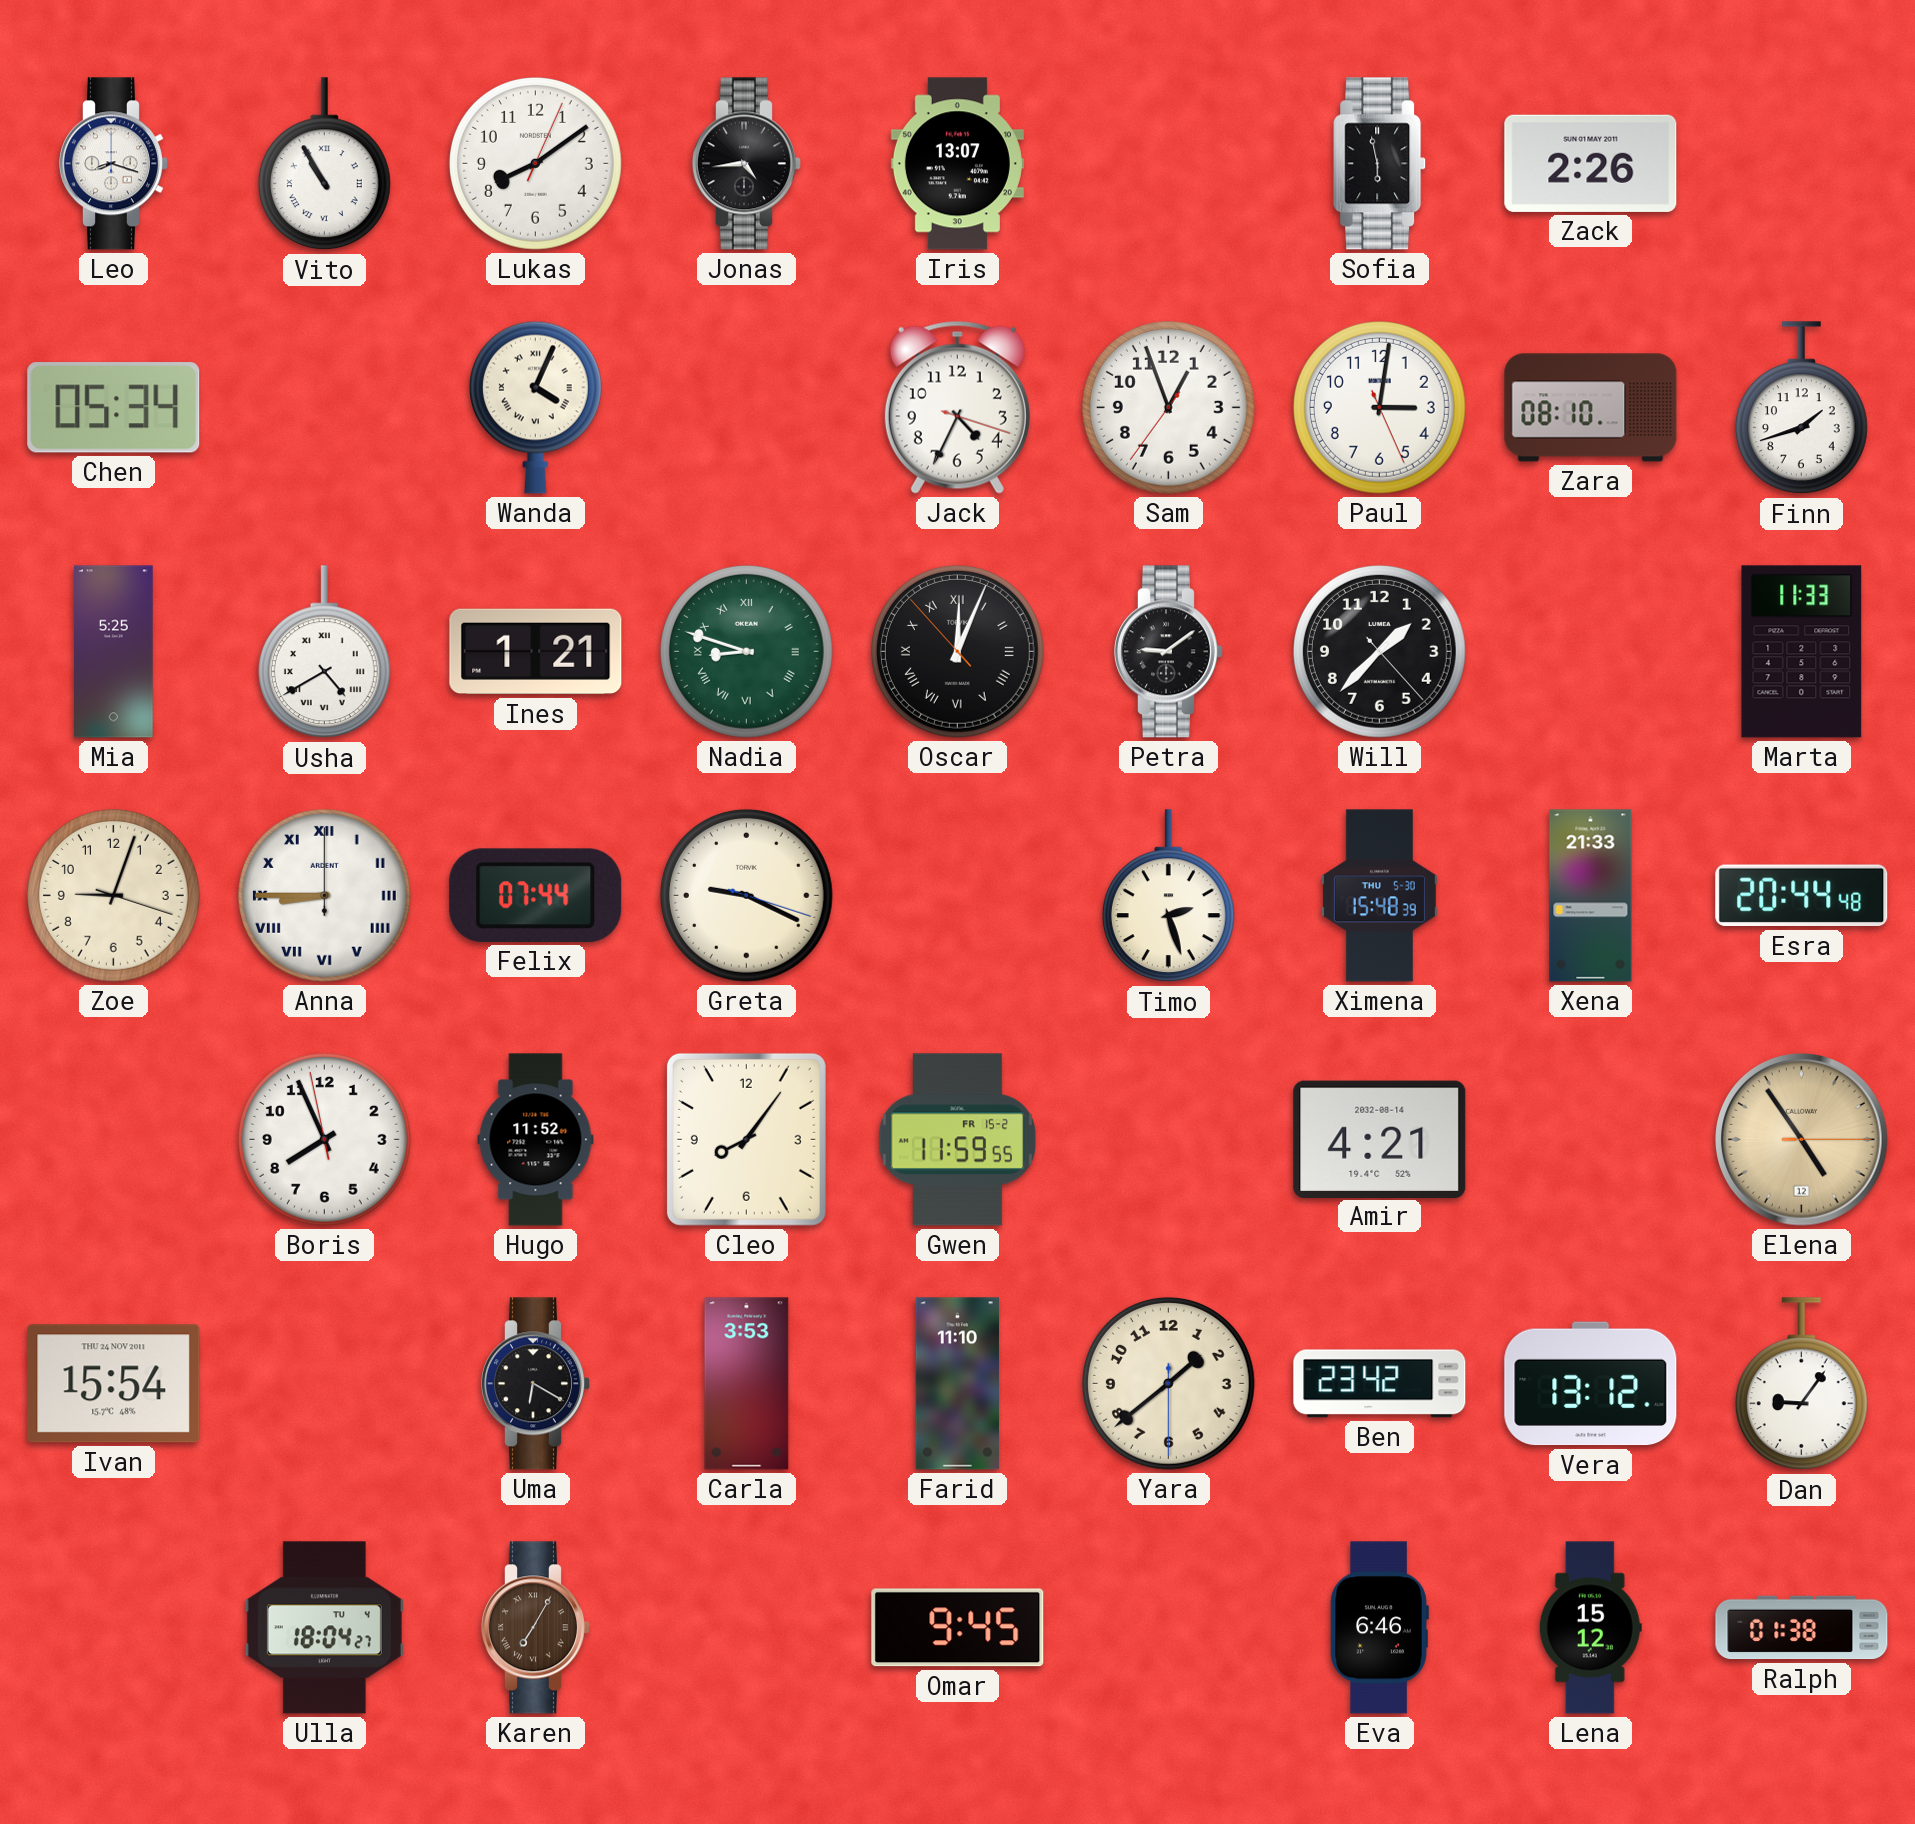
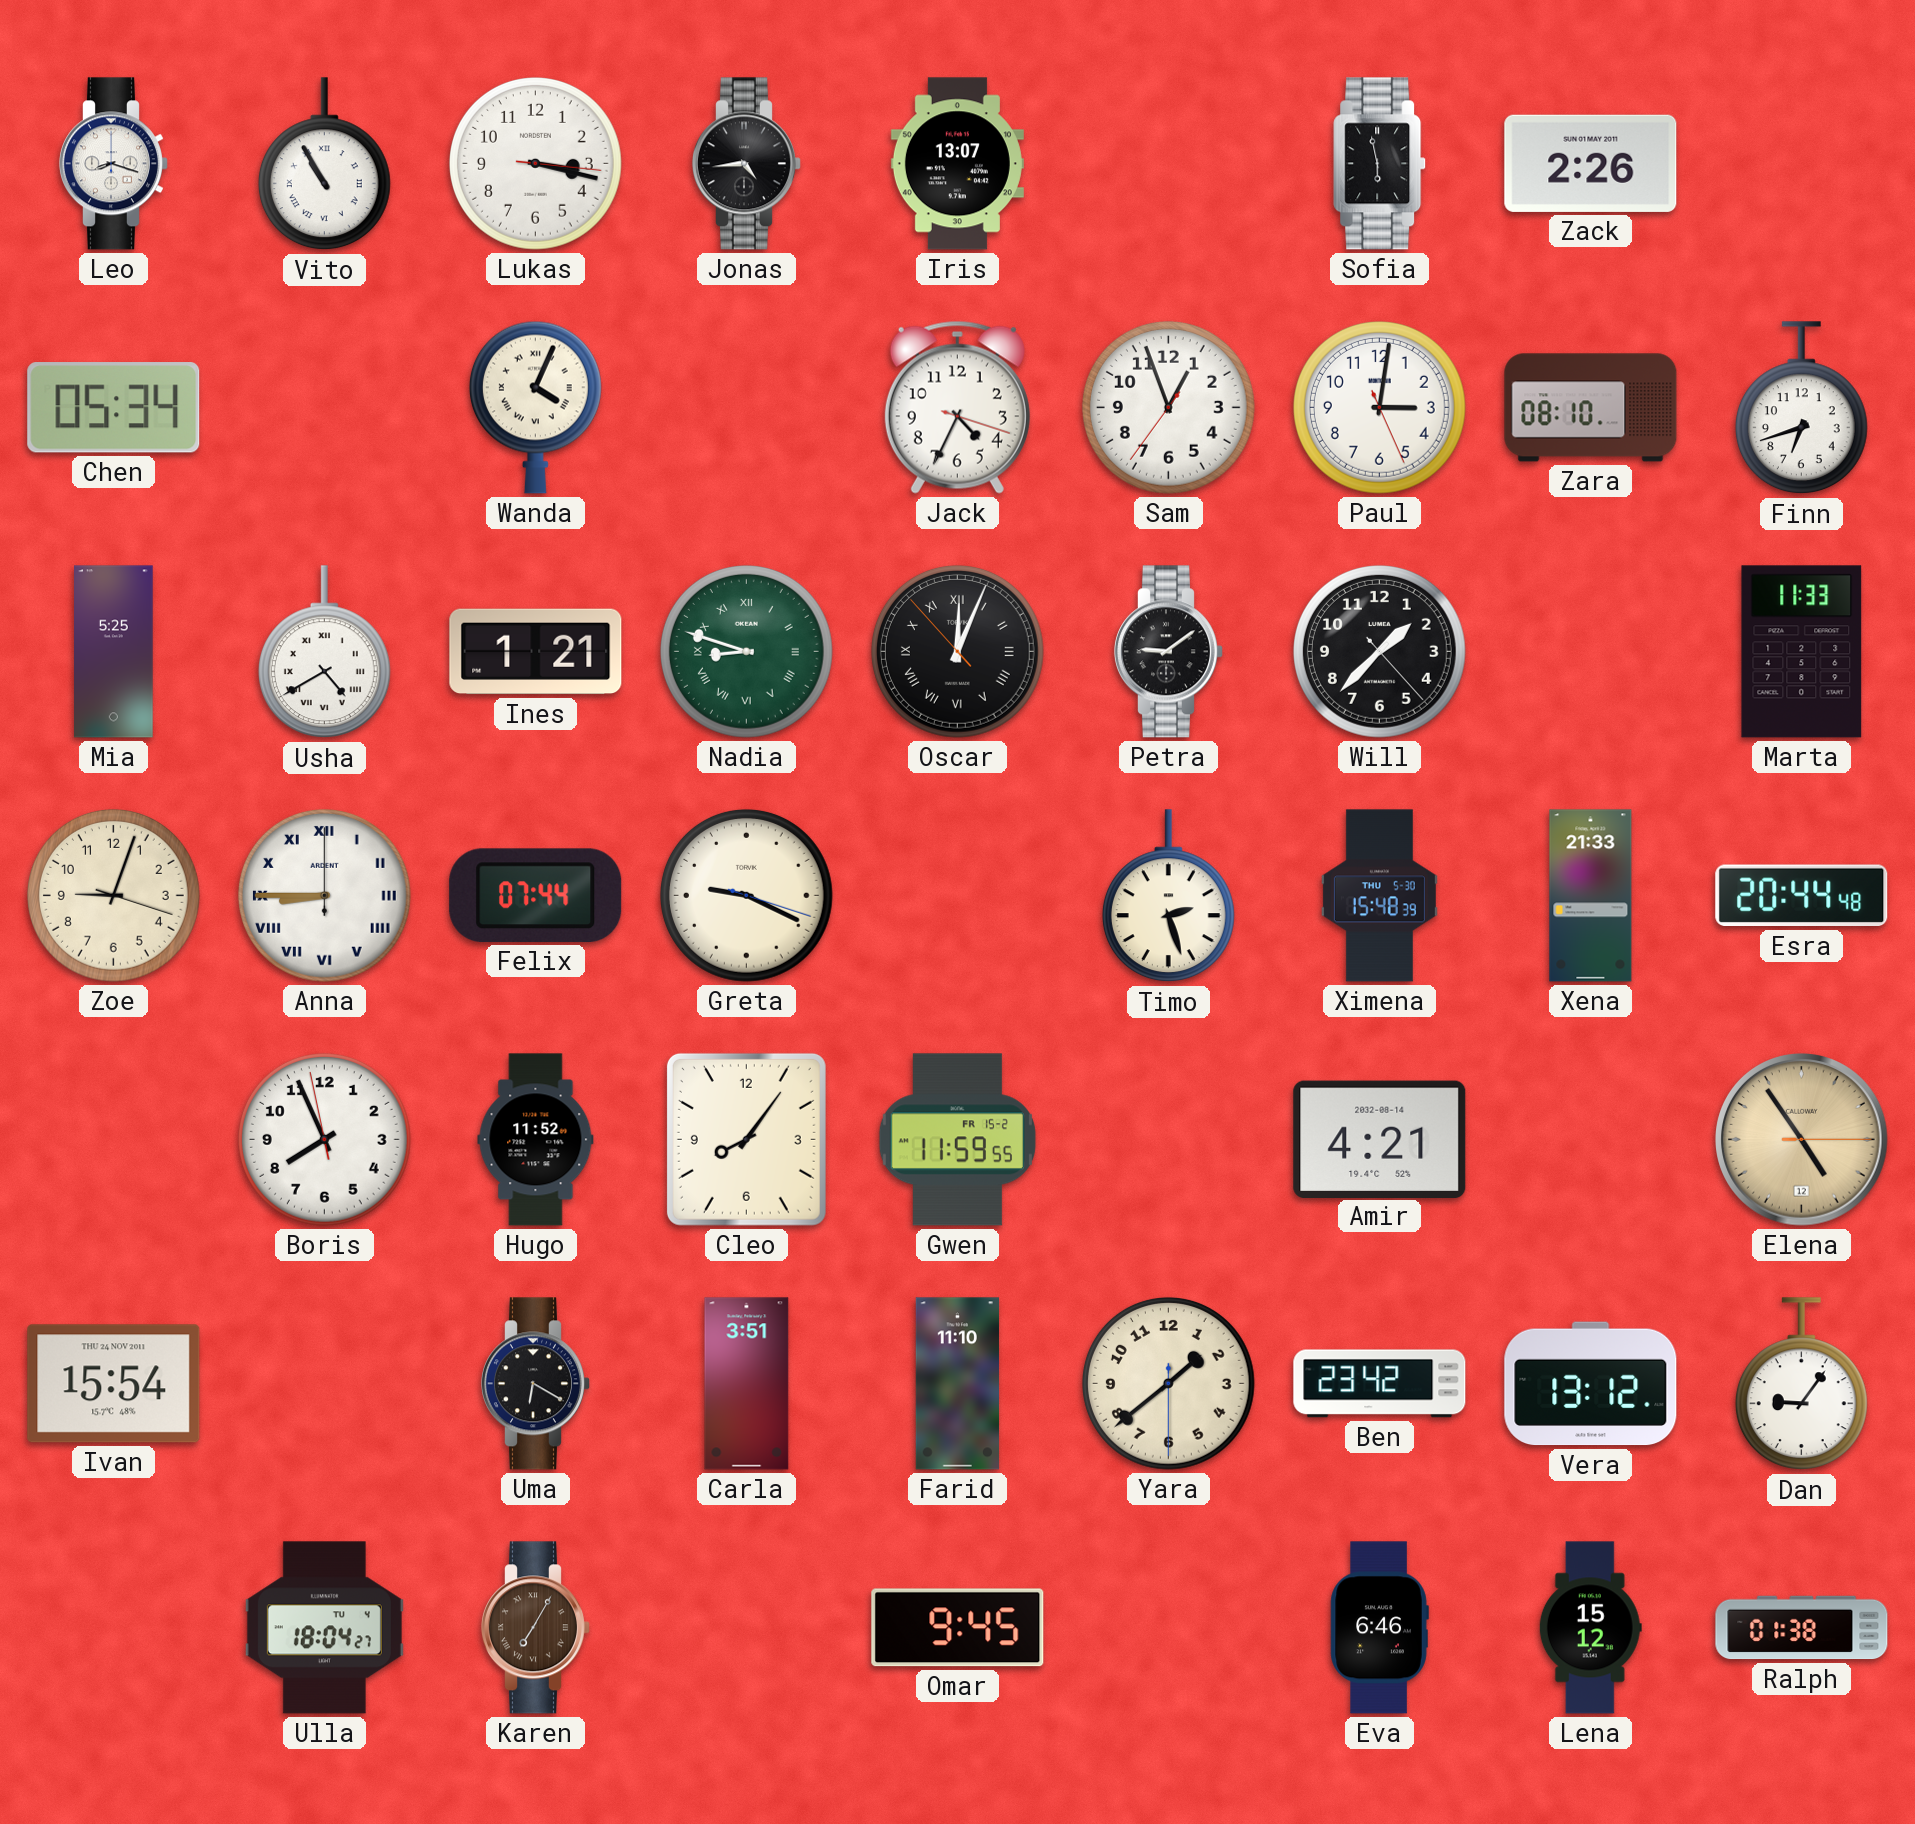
Lukas: 8:09 -> 3:17 (535, 163)
Finn: 1:42 -> 6:42 (1801, 408)
Carla: 3:53 -> 3:51 (747, 1384)
